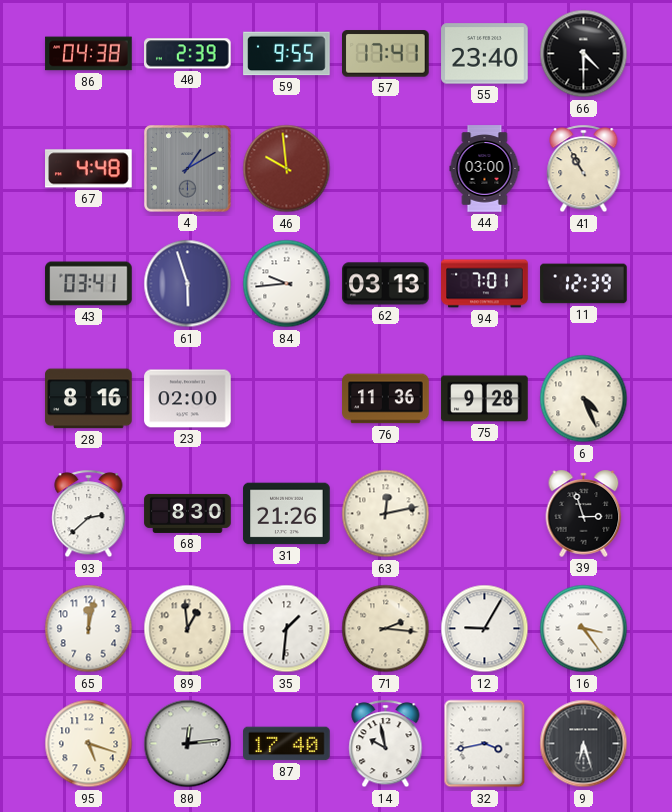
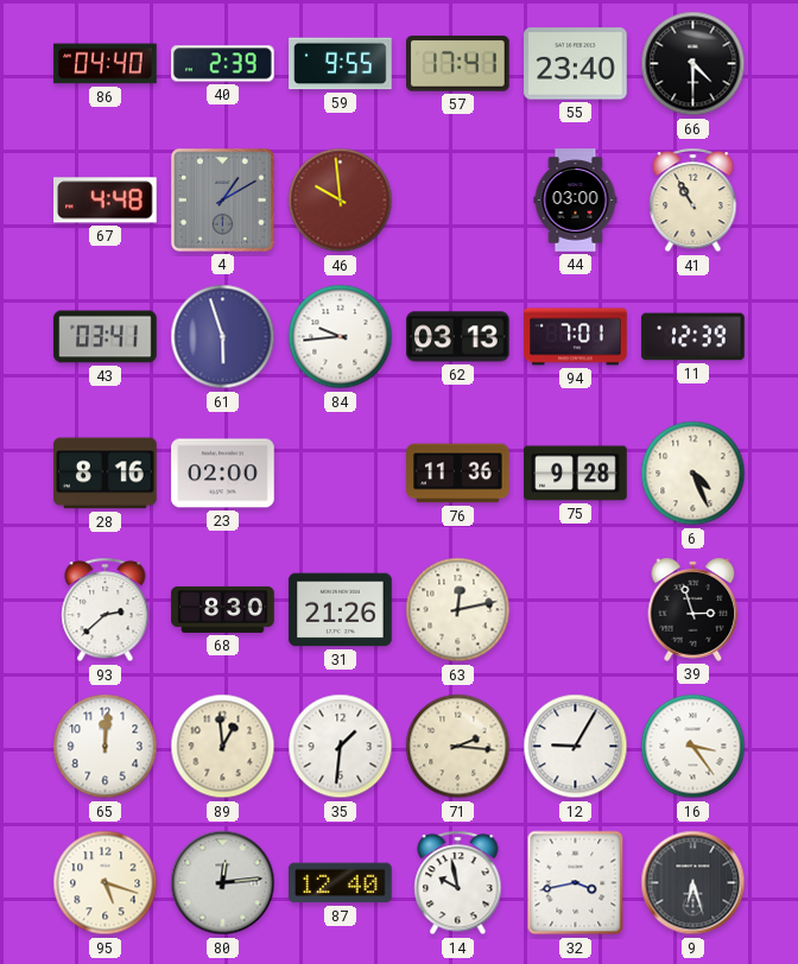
86: 04:38 -> 04:40 (106, 64)
65: 12:02 -> 12:01 (106, 747)
87: 17:40 -> 12:40 (341, 883)
